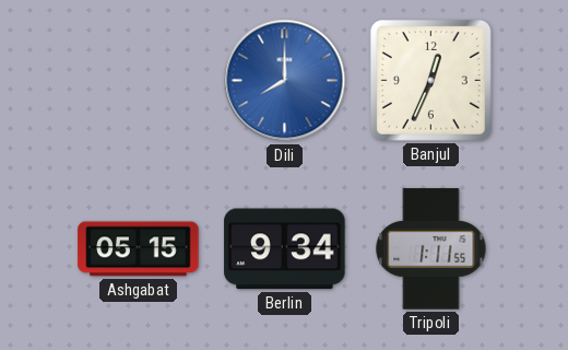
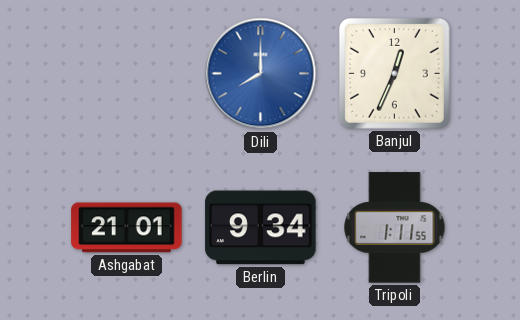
Ashgabat: 05:15 -> 21:01 (127, 228)
